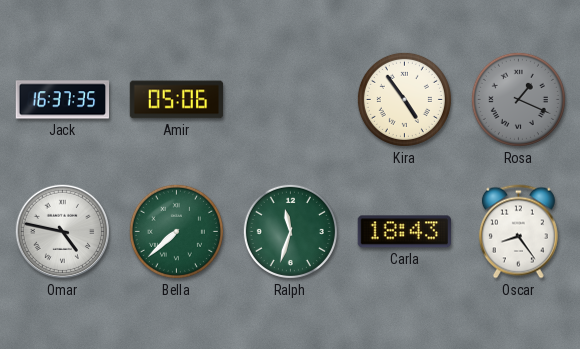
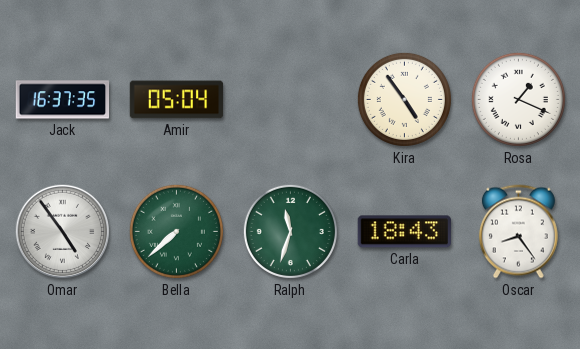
Amir: 05:06 -> 05:04 (177, 100)
Rosa dial: grey -> white (518, 99)
Omar: 4:47 -> 4:54 (62, 231)
